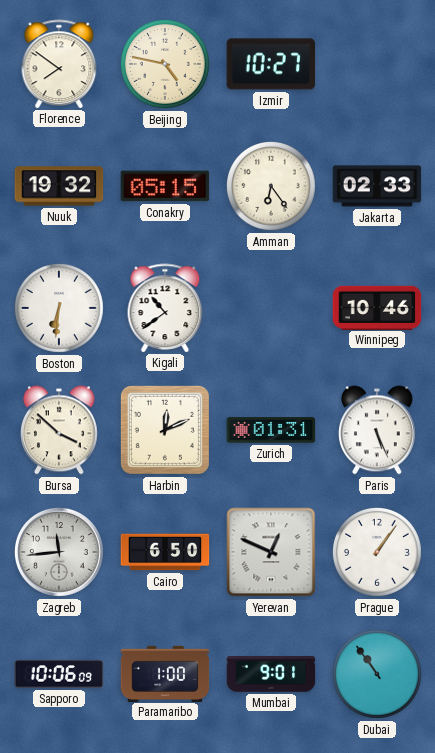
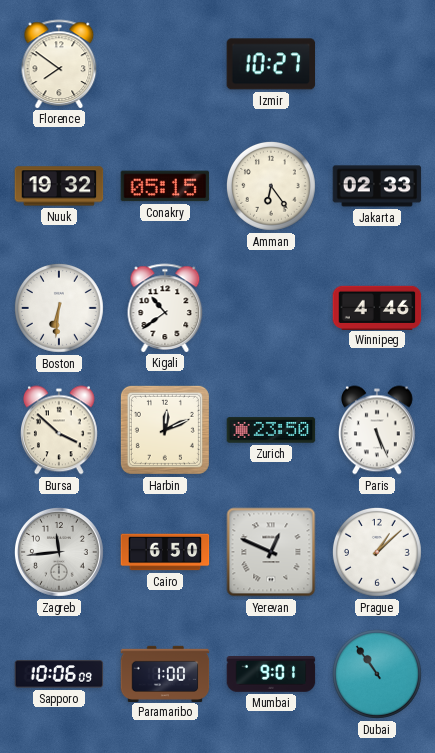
Beijing: 4:47 -> none (165, 64)
Winnipeg: 10:46 -> 4:46 (377, 307)
Zurich: 01:31 -> 23:50 (271, 430)
Prague: 1:06 -> 1:08 (377, 552)
